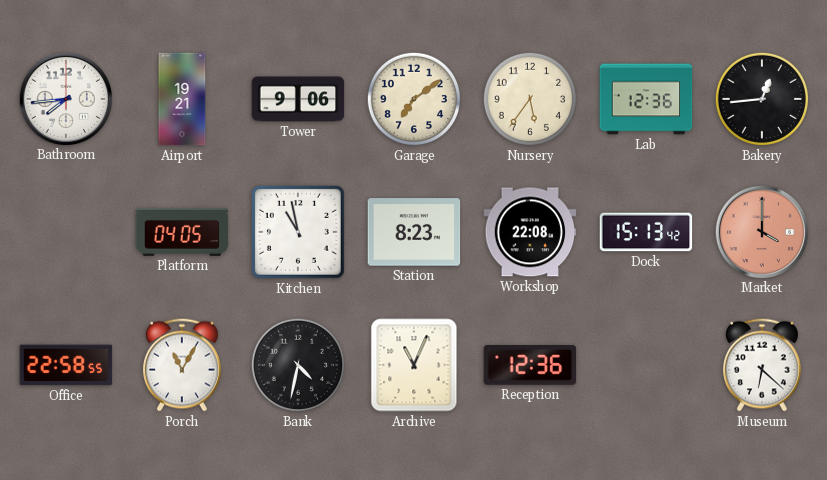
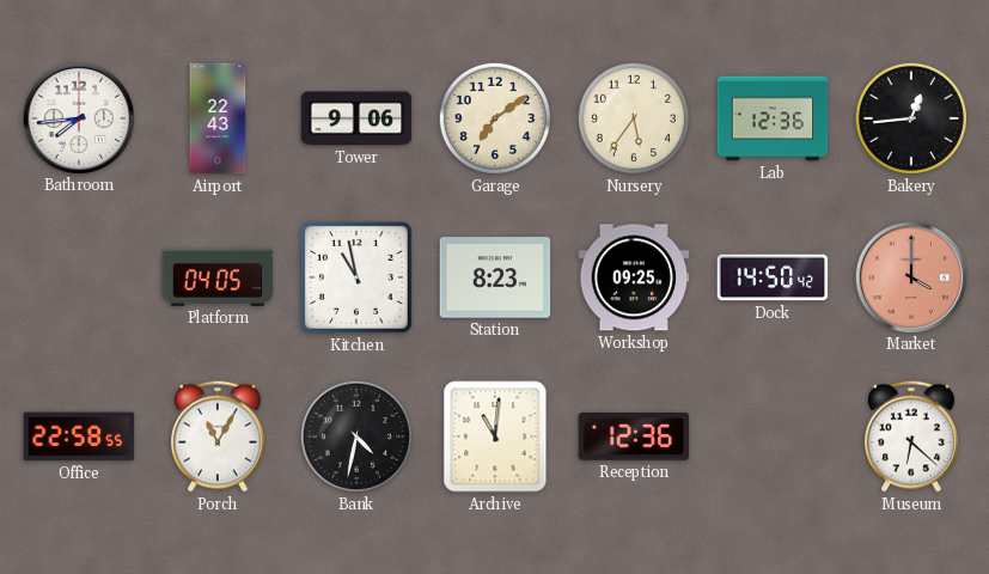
Airport: 19:21 -> 22:43 (218, 118)
Workshop: 22:08 -> 09:25 (634, 277)
Dock: 15:13 -> 14:50 (773, 277)
Archive: 11:04 -> 11:01 (495, 436)
